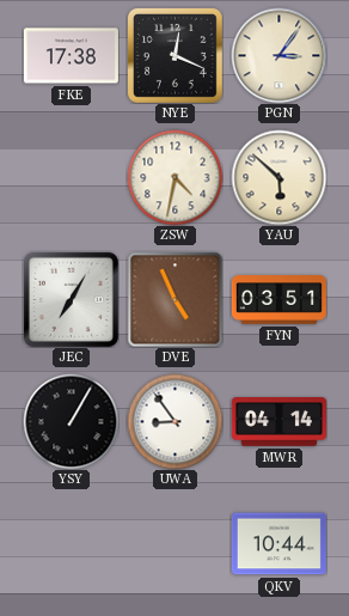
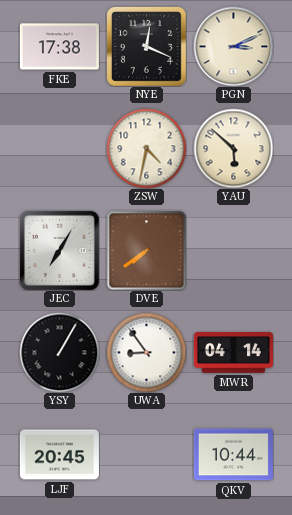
PGN: 3:06 -> 3:11 (233, 46)
DVE: 4:56 -> 7:39 (146, 250)
FYN: 03:51 -> none (278, 300)
LJF: none -> 20:45 (59, 455)
